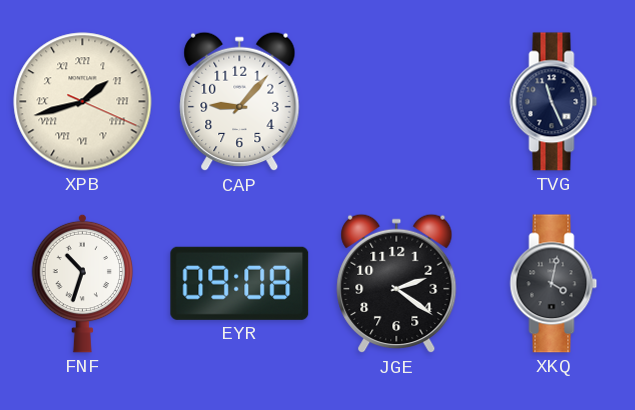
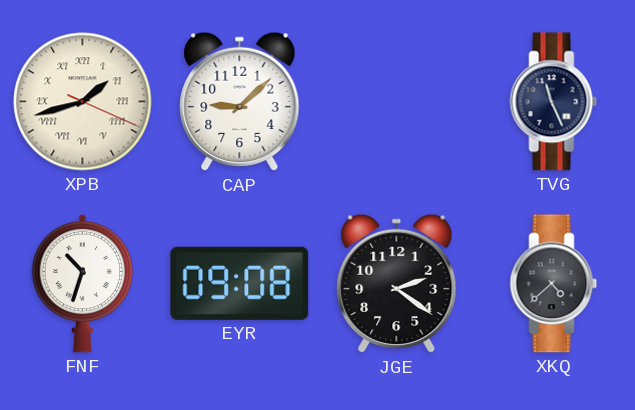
CAP: 9:07 -> 9:08 (240, 102)
XKQ: 4:02 -> 4:38 (554, 284)
